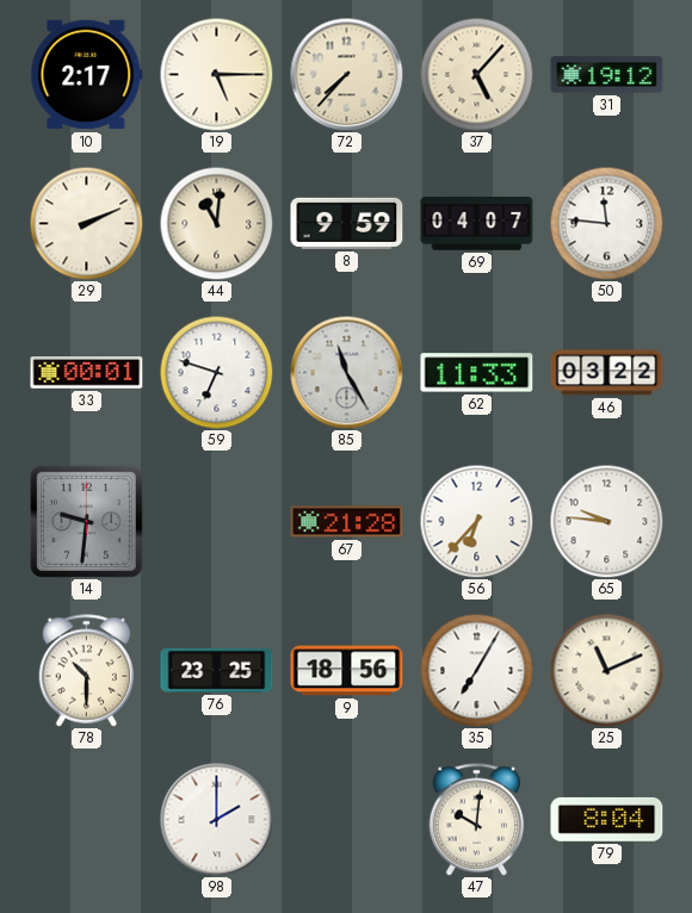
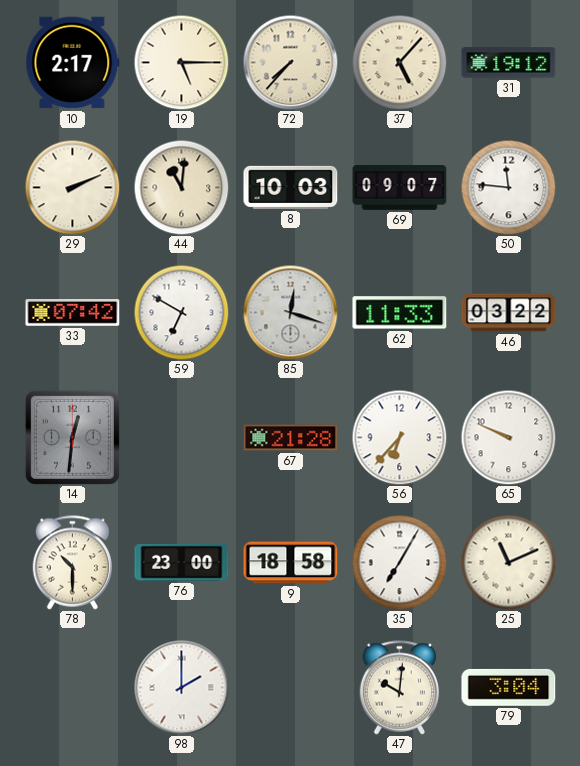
8: 9:59 -> 10:03 (291, 187)
69: 04:07 -> 09:07 (400, 188)
33: 00:01 -> 07:42 (73, 313)
59: 6:48 -> 6:50 (181, 312)
85: 11:25 -> 12:18 (290, 312)
14: 9:31 -> 12:31 (72, 437)
65: 9:46 -> 9:49 (508, 437)
76: 23:25 -> 23:00 (182, 562)
9: 18:56 -> 18:58 (291, 563)
79: 8:04 -> 3:04 (509, 687)
